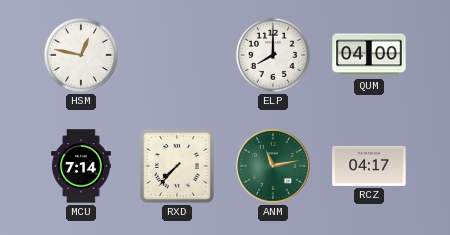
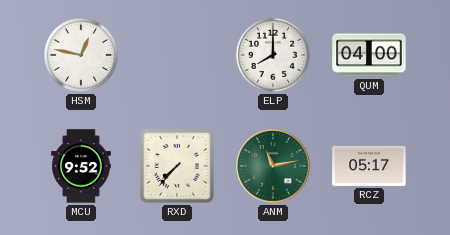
MCU: 7:14 -> 9:52 (81, 166)
RCZ: 04:17 -> 05:17 (369, 166)
